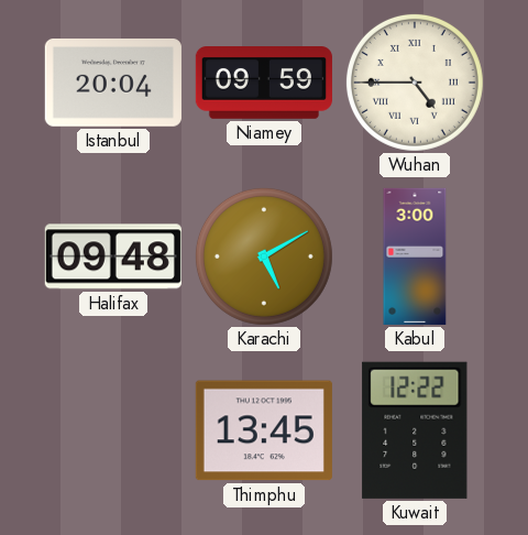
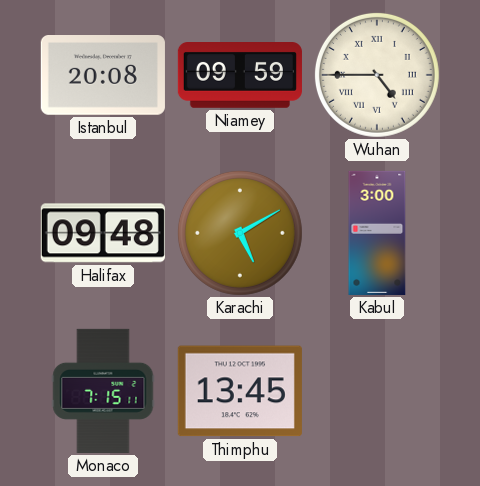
Istanbul: 20:04 -> 20:08 (103, 76)
Monaco: none -> 7:15 (103, 391)
Kuwait: 12:22 -> none (415, 430)
